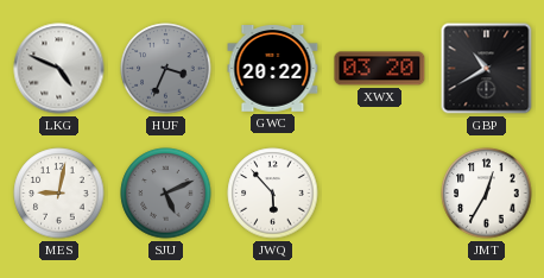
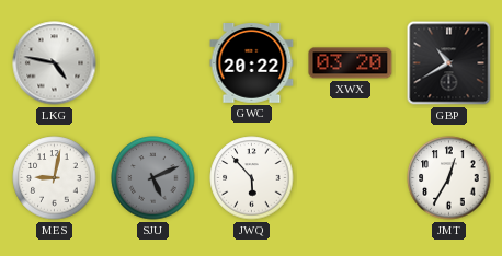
LKG: 4:49 -> 4:47 (55, 63)
HUF: 3:34 -> none (166, 69)
